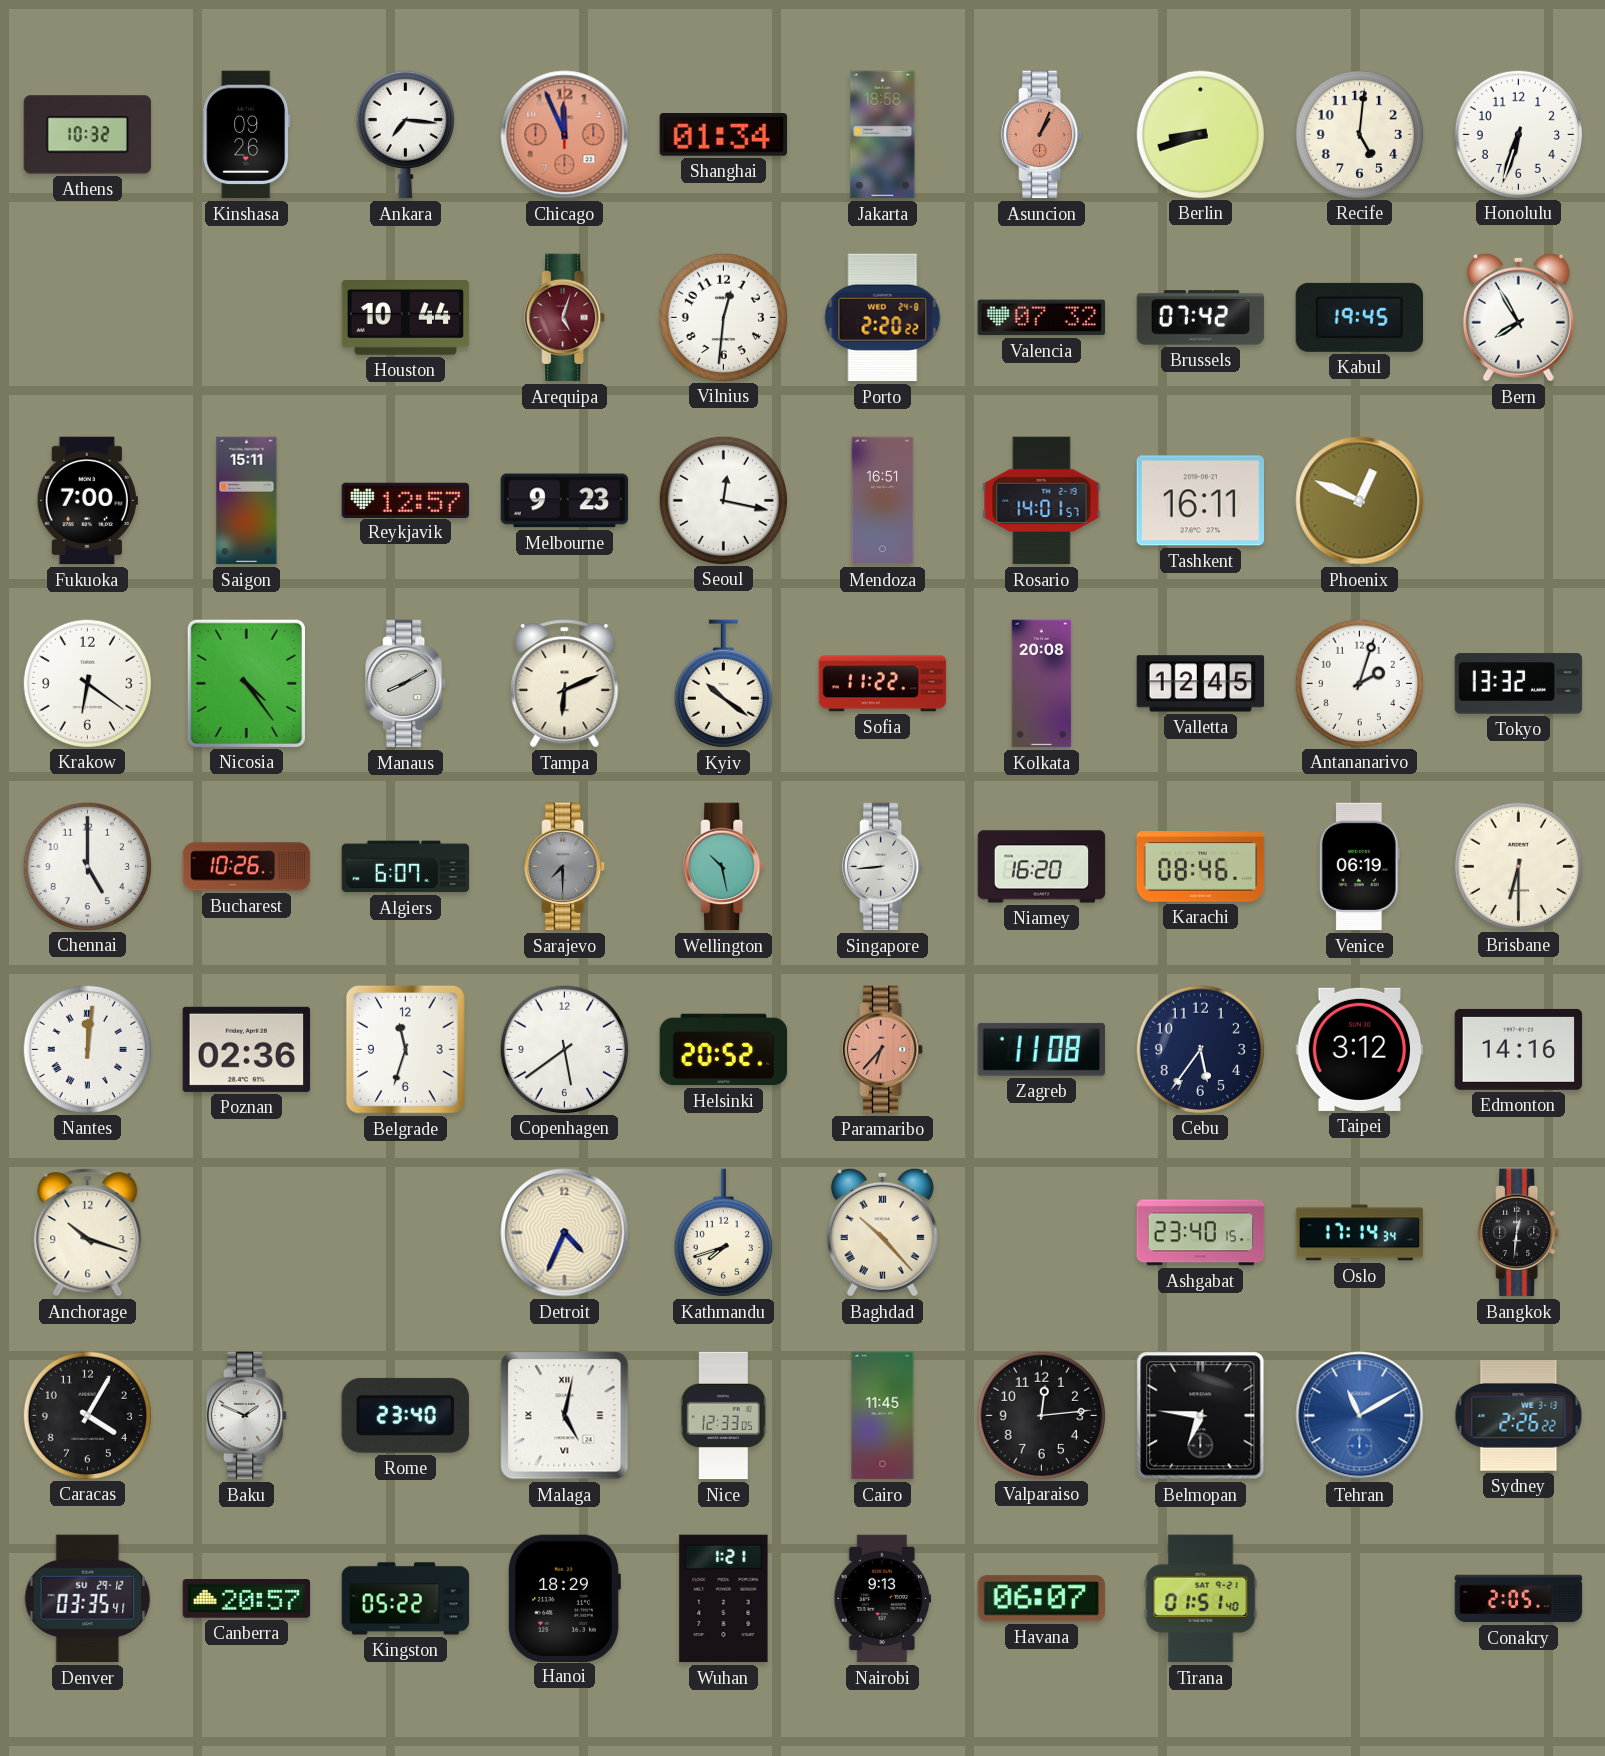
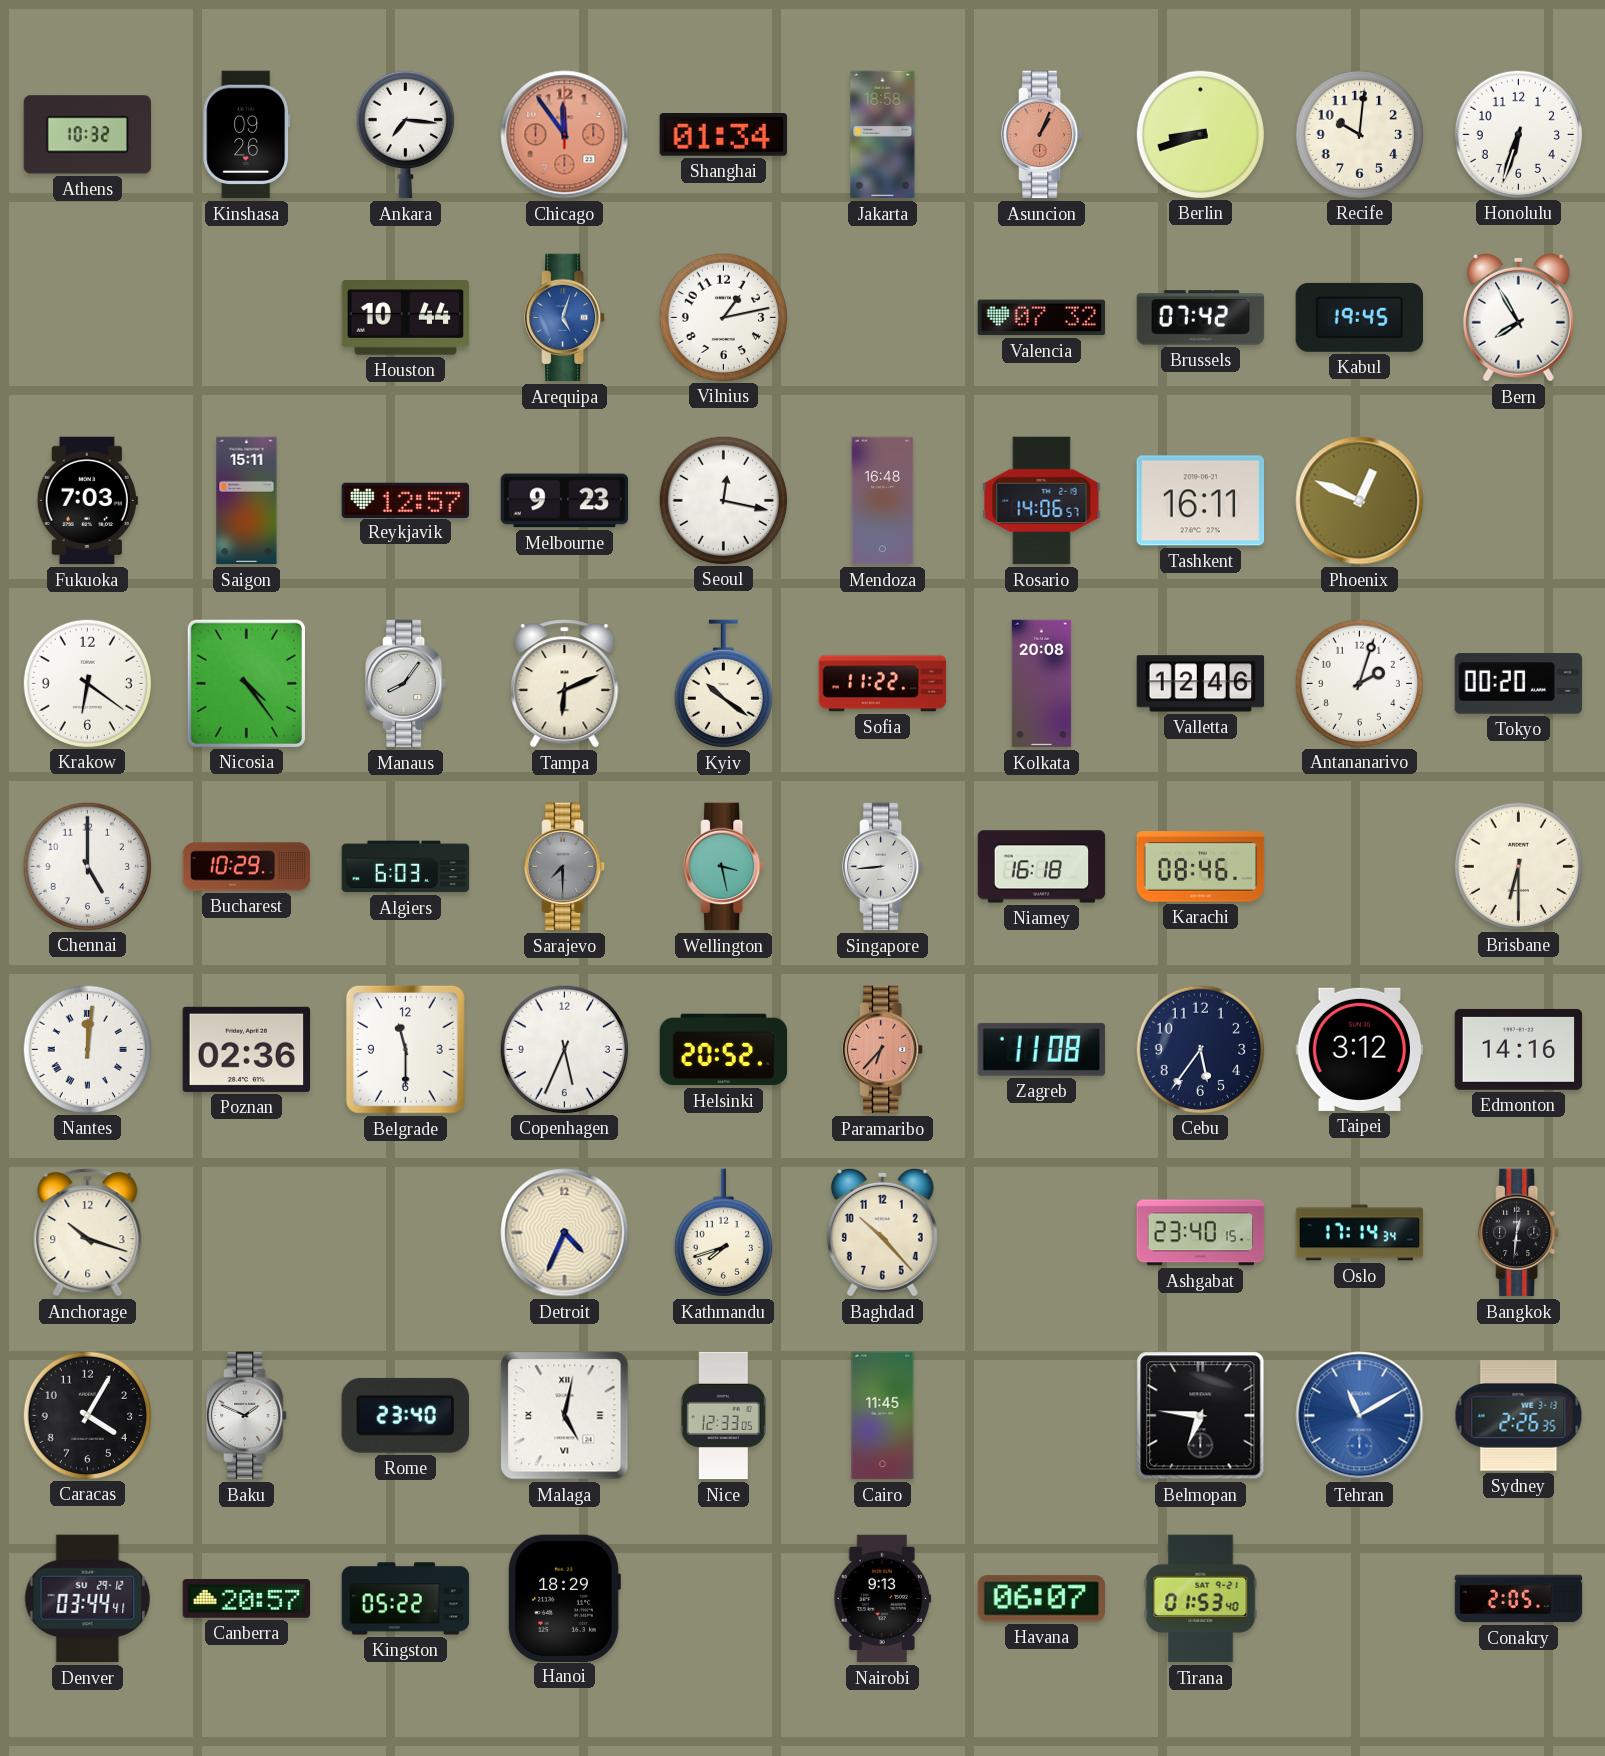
Chicago: 11:56 -> 11:54 (565, 135)
Recife: 5:01 -> 10:01 (1359, 134)
Arequipa dial: burgundy -> blue (565, 318)
Vilnius: 12:31 -> 1:13 (723, 317)
Porto: 2:20 -> none (883, 318)
Fukuoka: 7:00 -> 7:03 (87, 501)
Mendoza: 16:51 -> 16:48 (883, 501)
Rosario: 14:01 -> 14:06 (1042, 501)
Manaus: 8:10 -> 8:06 (406, 684)
Valletta: 12:45 -> 12:46 (1201, 684)
Tokyo: 13:32 -> 00:20 (1519, 684)
Bucharest: 10:26 -> 10:29 (247, 867)
Algiers: 6:07 -> 6:03 (406, 867)
Wellington: 10:28 -> 3:28 (724, 867)
Niamey: 16:20 -> 16:18 (1042, 867)
Venice: 06:19 -> none (1359, 867)
Belgrade: 11:33 -> 11:30 (405, 1049)
Copenhagen: 5:39 -> 5:34 (564, 1049)
Baghdad numerals: Roman -> Arabic (882, 1232)
Valparaiso: 12:14 -> none (1041, 1415)
Sydney: 2:26:22 -> 2:26:35 (1519, 1416)
Denver: 03:35 -> 03:44 (88, 1599)
Wuhan: 1:21 -> none (724, 1599)
Tirana: 01:51 -> 01:53 (1201, 1599)
